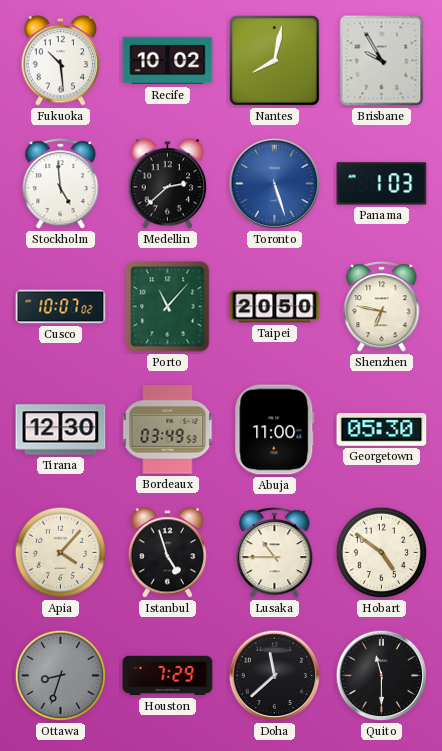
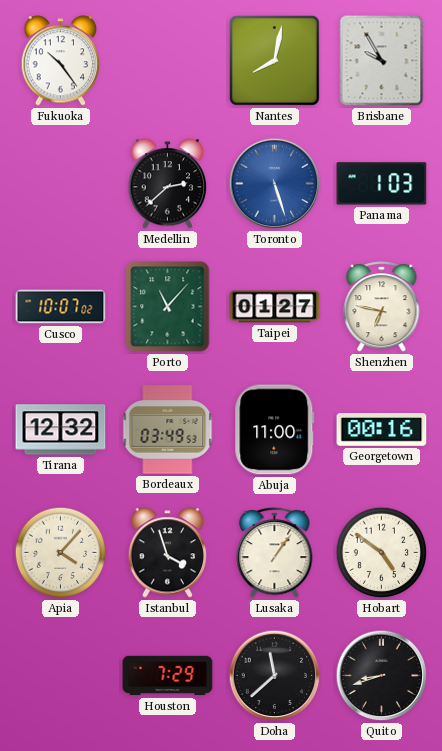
Fukuoka: 10:29 -> 10:24 (61, 61)
Recife: 10:02 -> none (168, 61)
Stockholm: 4:59 -> none (61, 184)
Taipei: 20:50 -> 01:27 (275, 307)
Tirana: 12:30 -> 12:32 (61, 430)
Georgetown: 05:30 -> 00:16 (382, 430)
Istanbul: 4:57 -> 3:57 (168, 553)
Lusaka: 10:45 -> 1:06 (275, 553)
Ottawa: 8:33 -> none (61, 676)
Quito: 11:30 -> 8:42 (382, 676)
